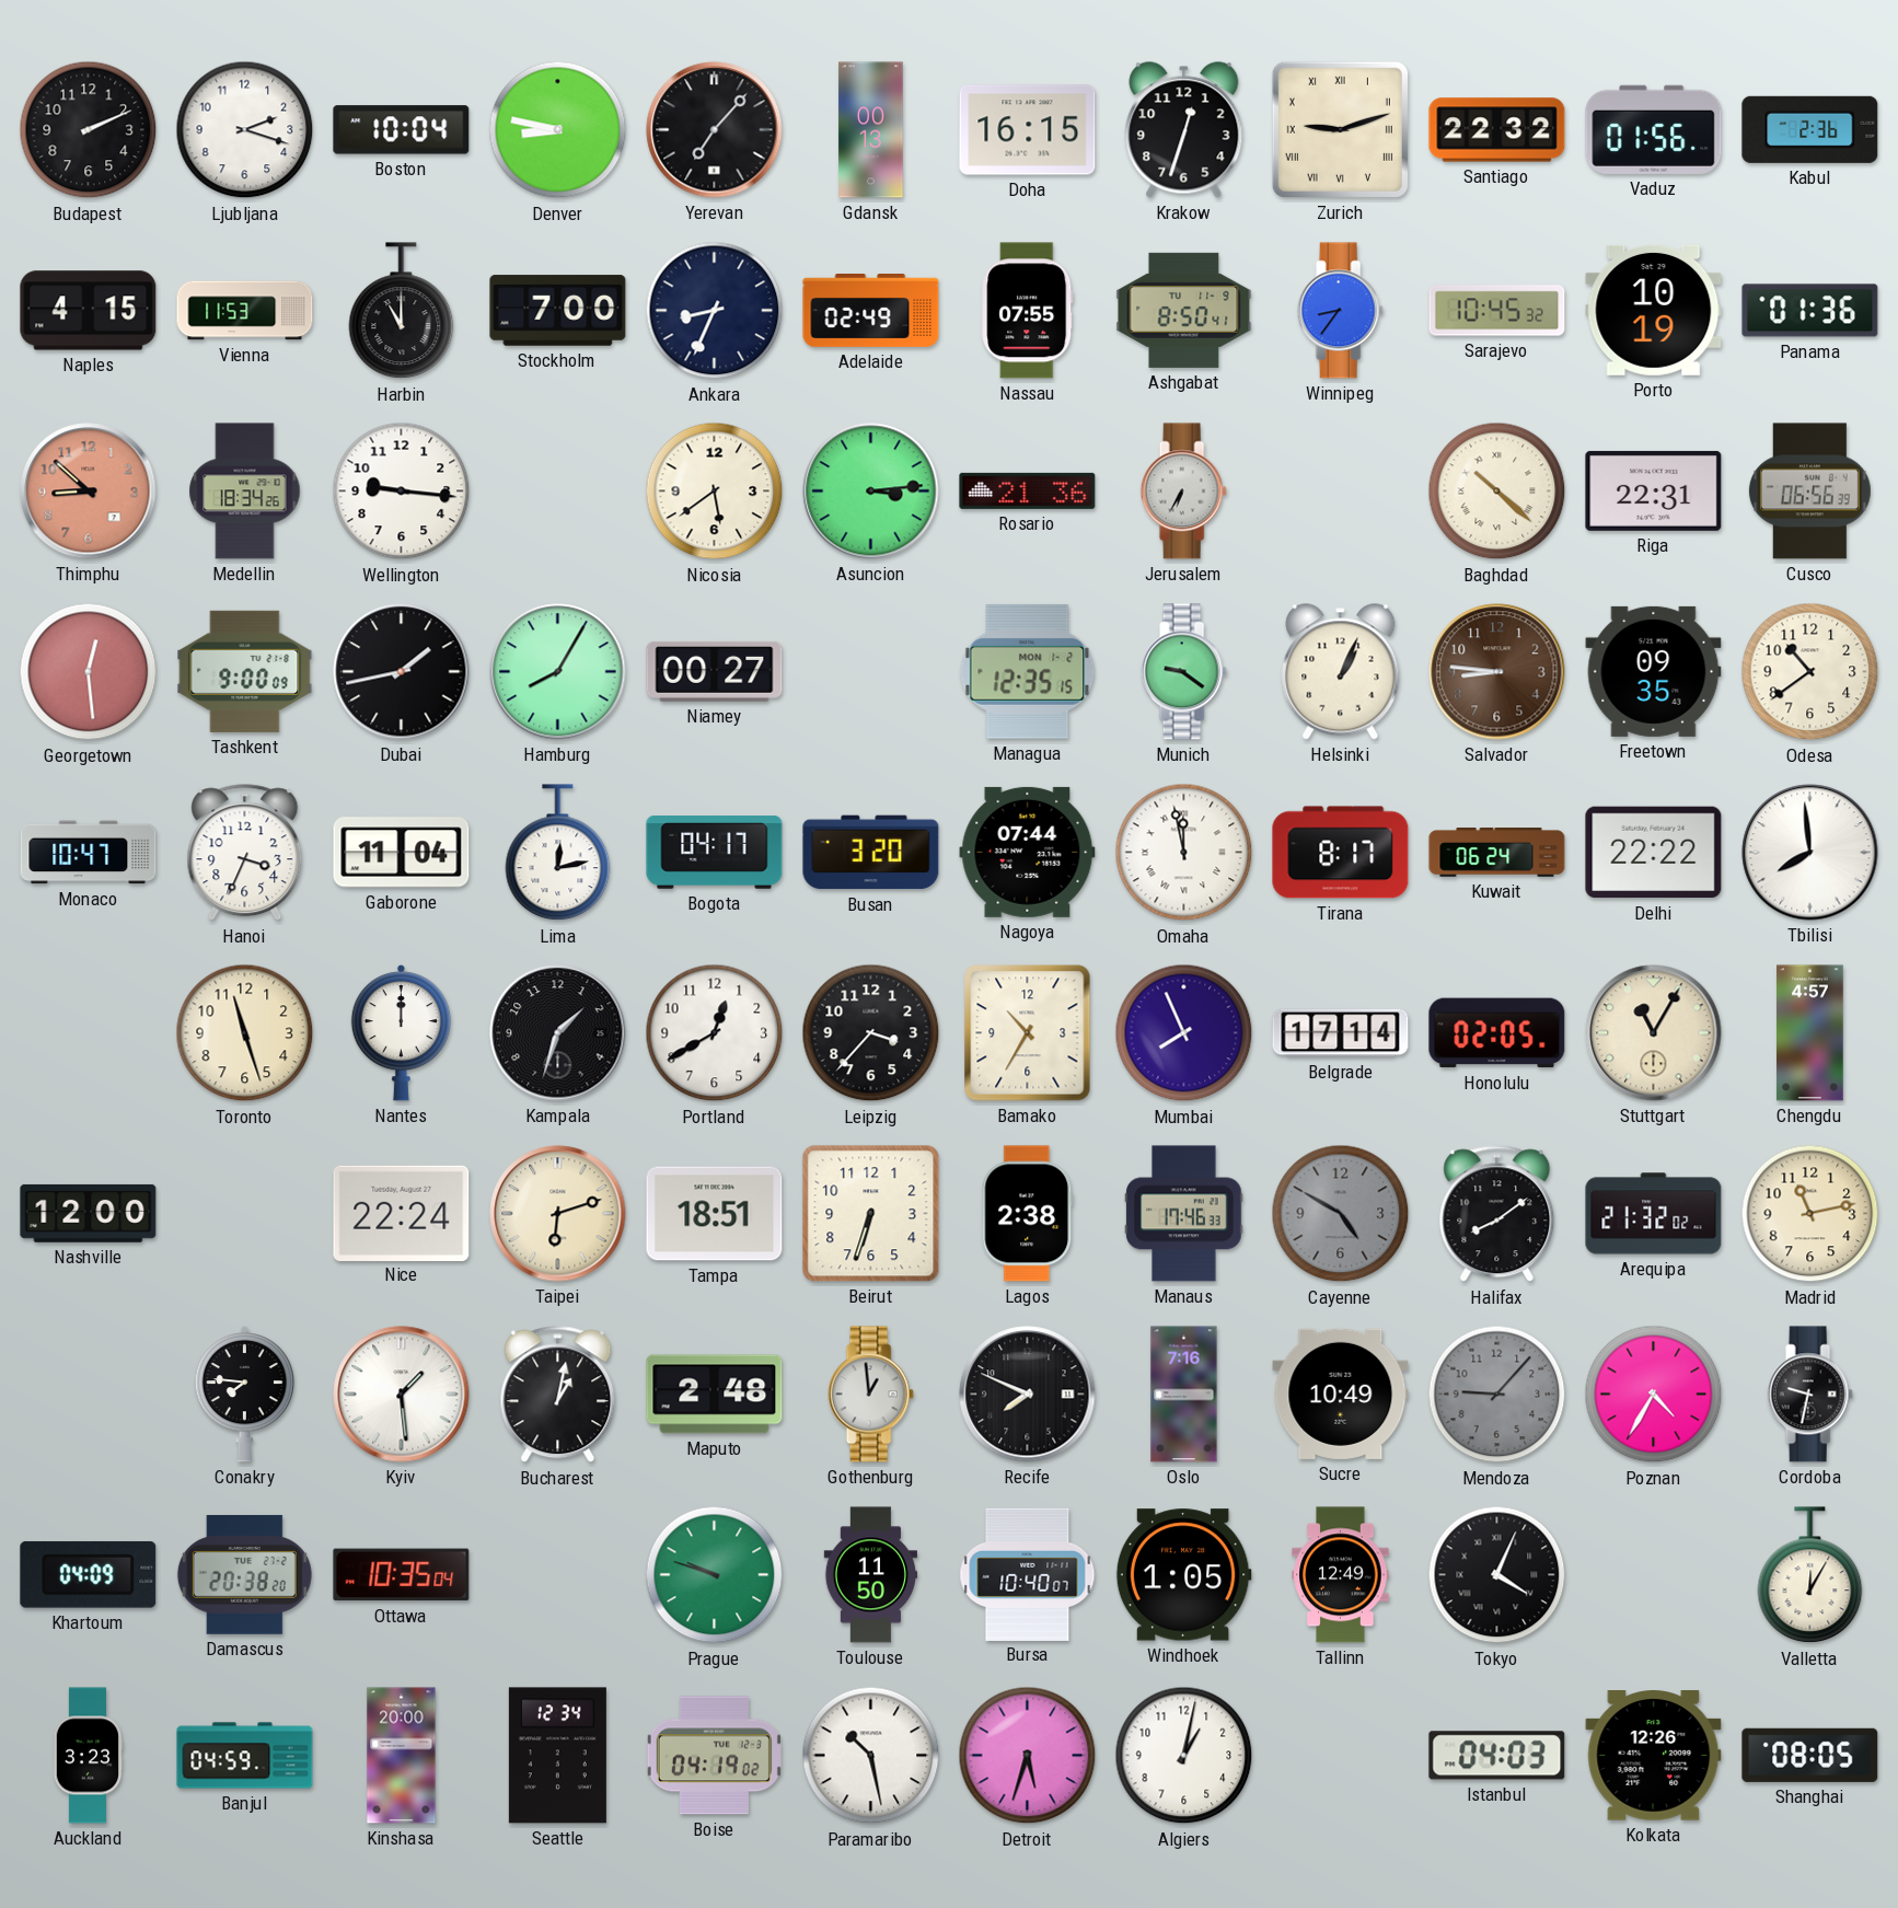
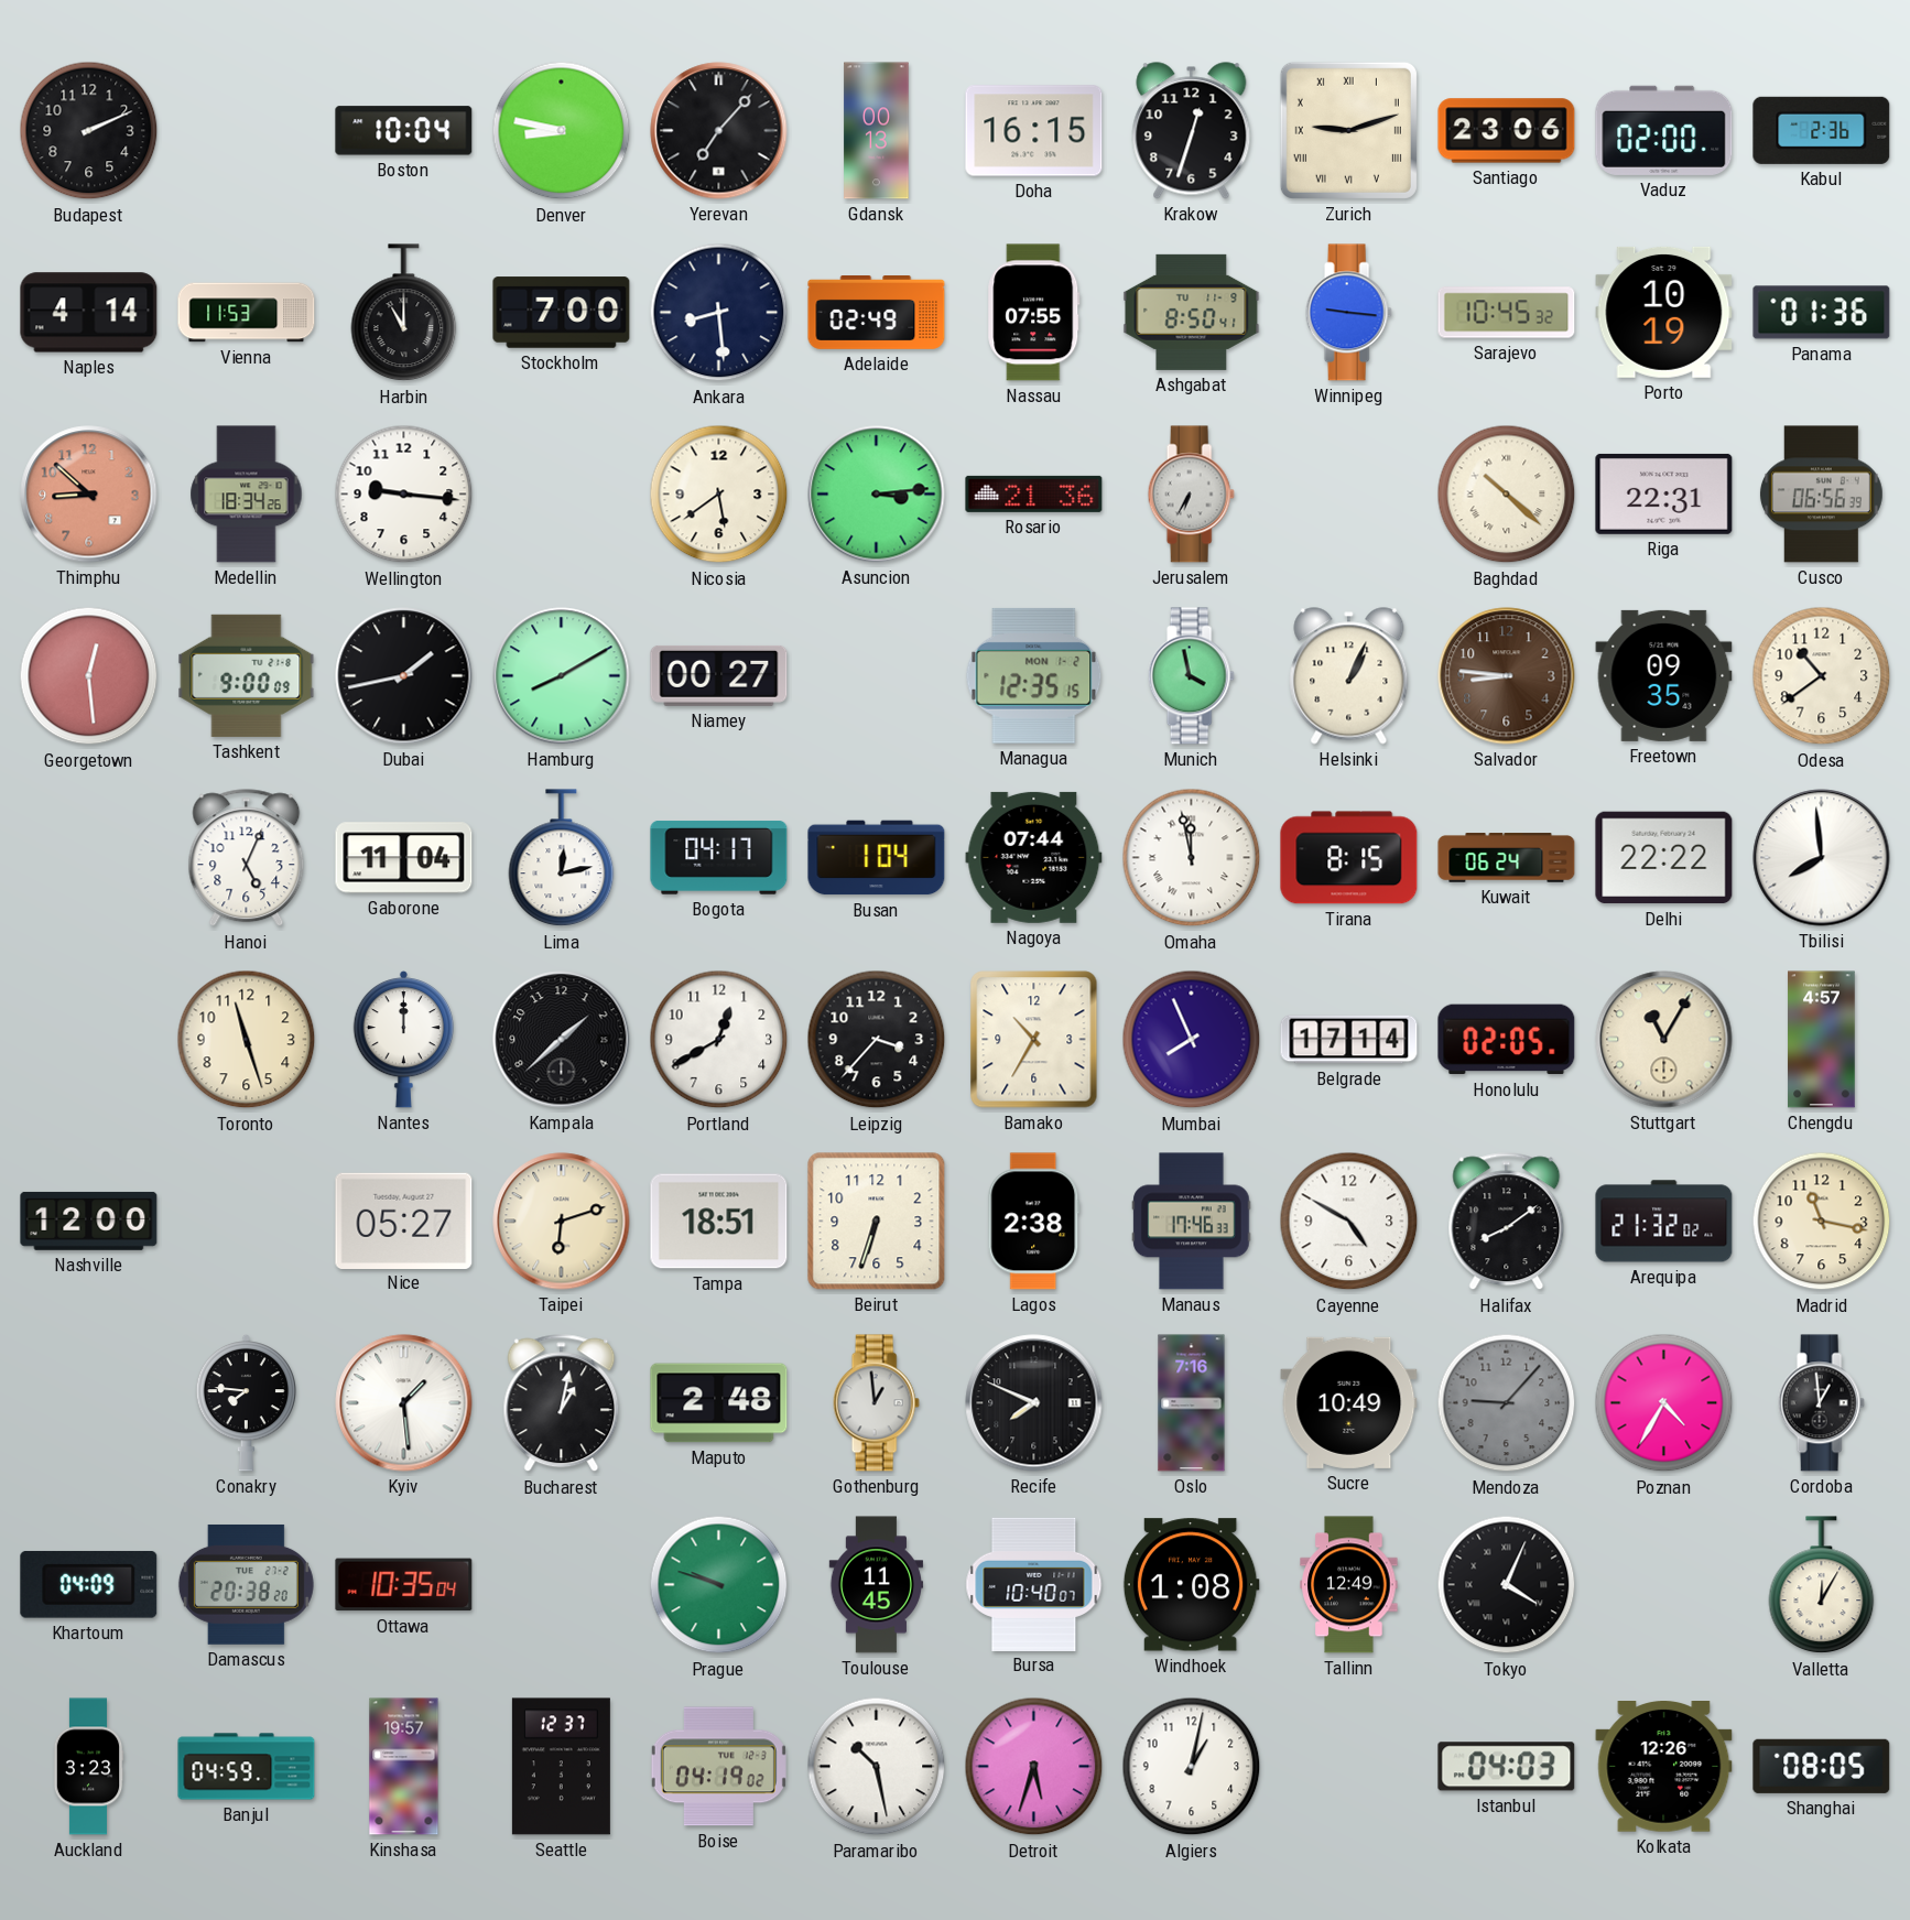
Ljubljana: 2:18 -> none (245, 130)
Santiago: 22:32 -> 23:06 (1507, 131)
Vaduz: 01:56 -> 02:00 (1664, 130)
Naples: 4:15 -> 4:14 (89, 313)
Ankara: 8:34 -> 8:29 (719, 313)
Winnipeg: 8:36 -> 9:16 (1348, 313)
Hamburg: 8:05 -> 8:10 (562, 676)
Munich: 9:21 -> 3:58 (1191, 676)
Monaco: 10:47 -> none (89, 853)
Hanoi: 3:34 -> 5:04 (247, 858)
Busan: 3:20 -> 1:04 (877, 858)
Tirana: 8:17 -> 8:15 (1349, 858)
Kampala: 1:33 -> 1:38 (562, 1040)
Nice: 22:24 -> 05:27 (404, 1221)
Cayenne dial: grey -> white (1349, 1222)
Madrid: 11:13 -> 11:17 (1822, 1222)
Cordoba: 9:32 -> 12:59 (1821, 1403)
Toulouse: 11:50 -> 11:45 (877, 1585)
Windhoek: 1:05 -> 1:08 (1191, 1585)
Kinshasa: 20:00 -> 19:57 (404, 1767)
Seattle: 12:34 -> 12:37 (561, 1767)
